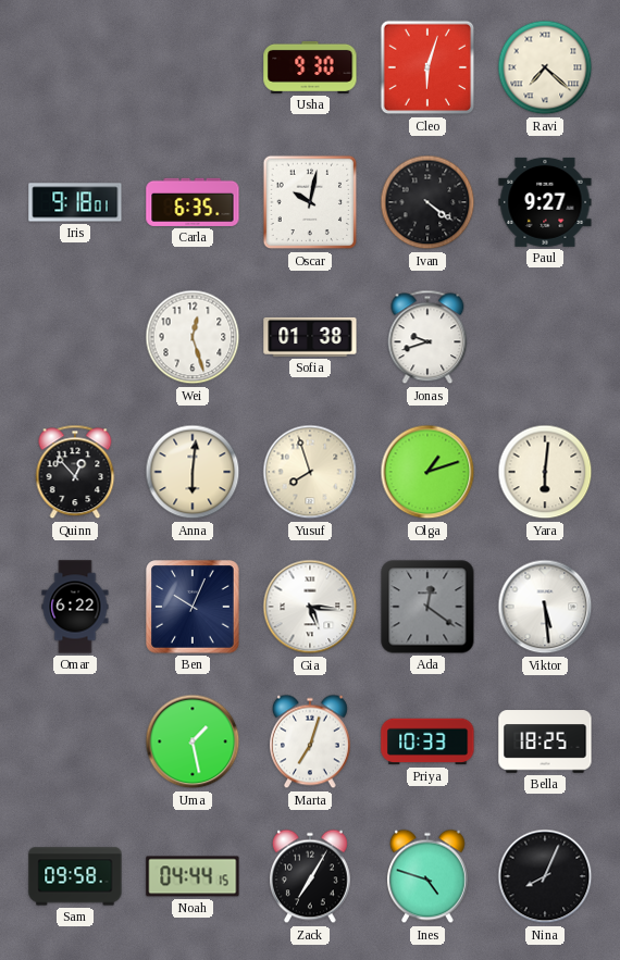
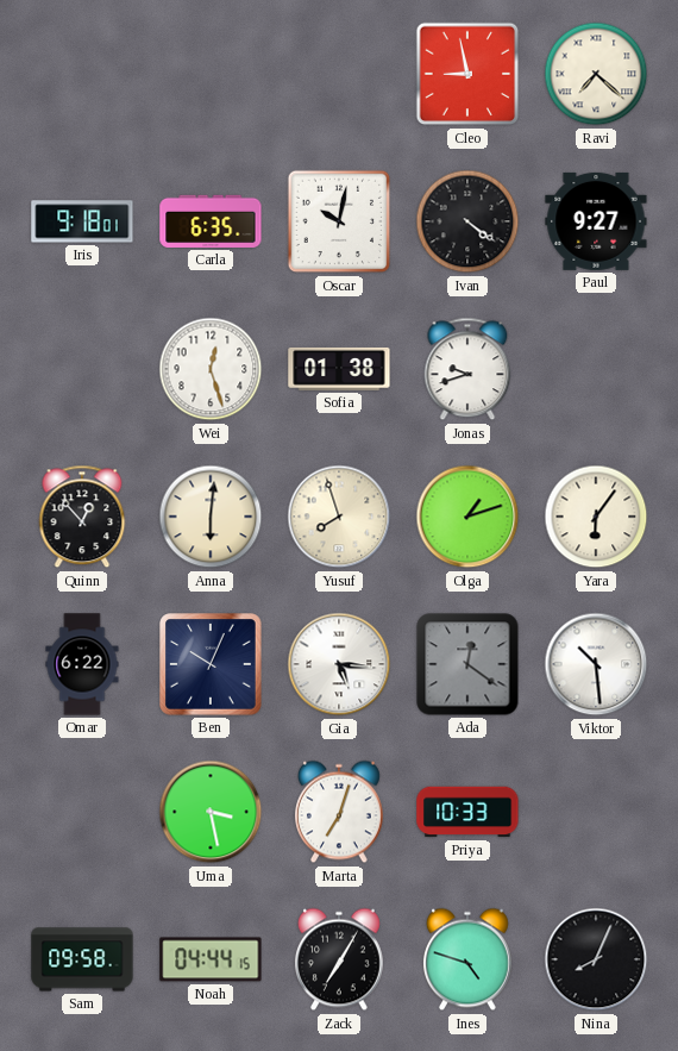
Usha: 9:30 -> none (310, 67)
Cleo: 6:03 -> 8:58 (467, 74)
Yara: 6:01 -> 6:06 (596, 517)
Viktor: 5:29 -> 10:29 (596, 664)
Uma: 1:28 -> 3:28 (211, 812)
Bella: 18:25 -> none (545, 741)
